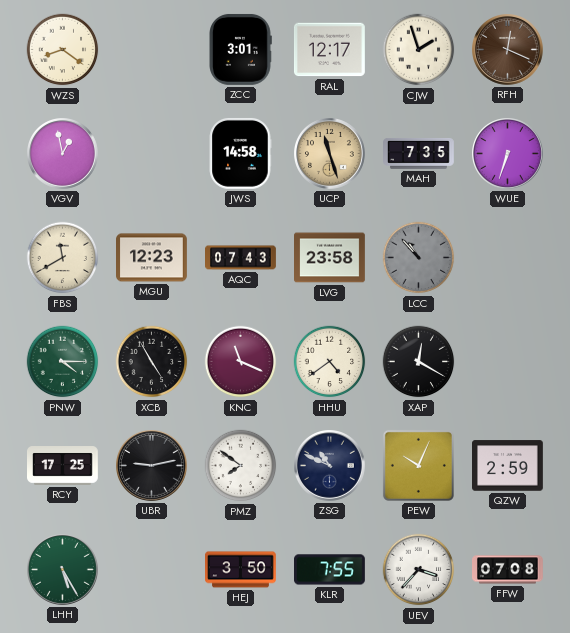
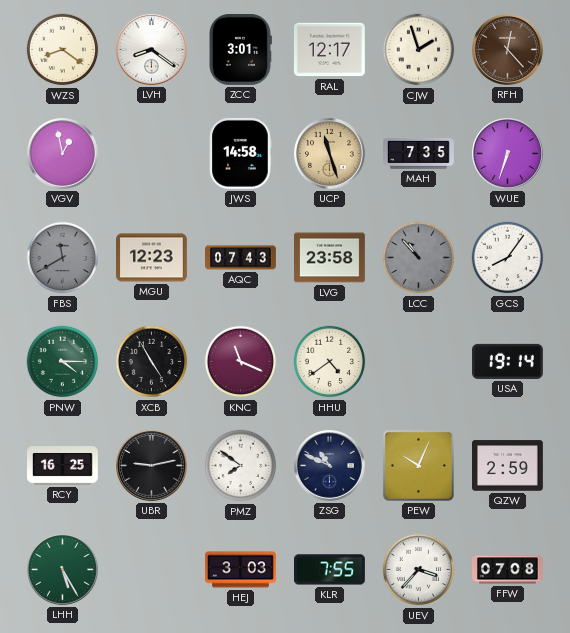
LVH: none -> 8:21 (152, 50)
RFH: 12:19 -> 12:23 (508, 50)
FBS dial: cream -> grey (63, 258)
GCS: none -> 8:06 (508, 258)
XAP: 12:20 -> none (419, 362)
USA: none -> 19:14 (508, 361)
RCY: 17:25 -> 16:25 (63, 466)
HEJ: 3:50 -> 3:03 (241, 570)
